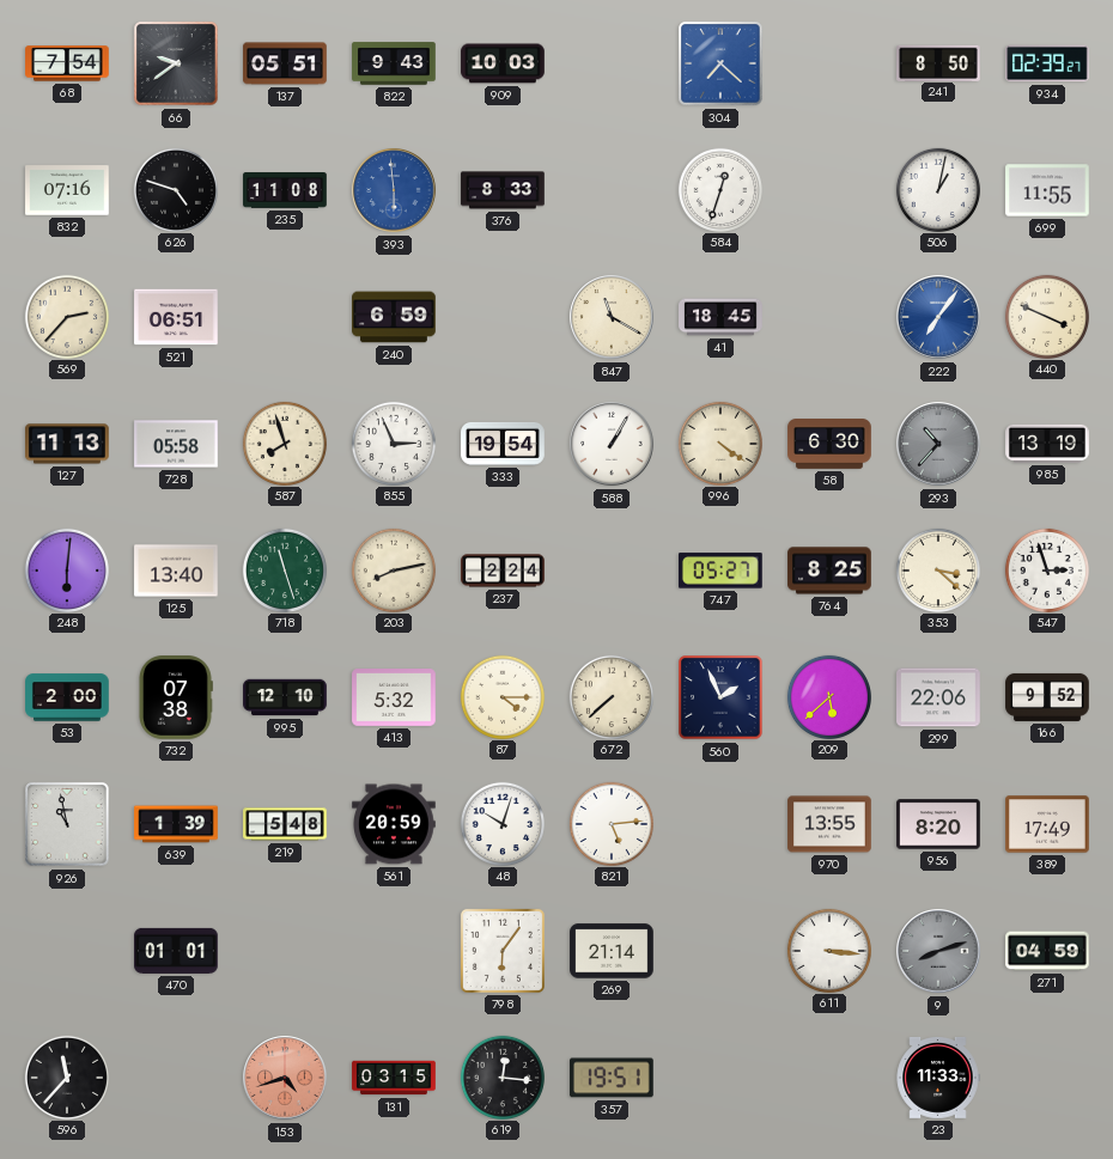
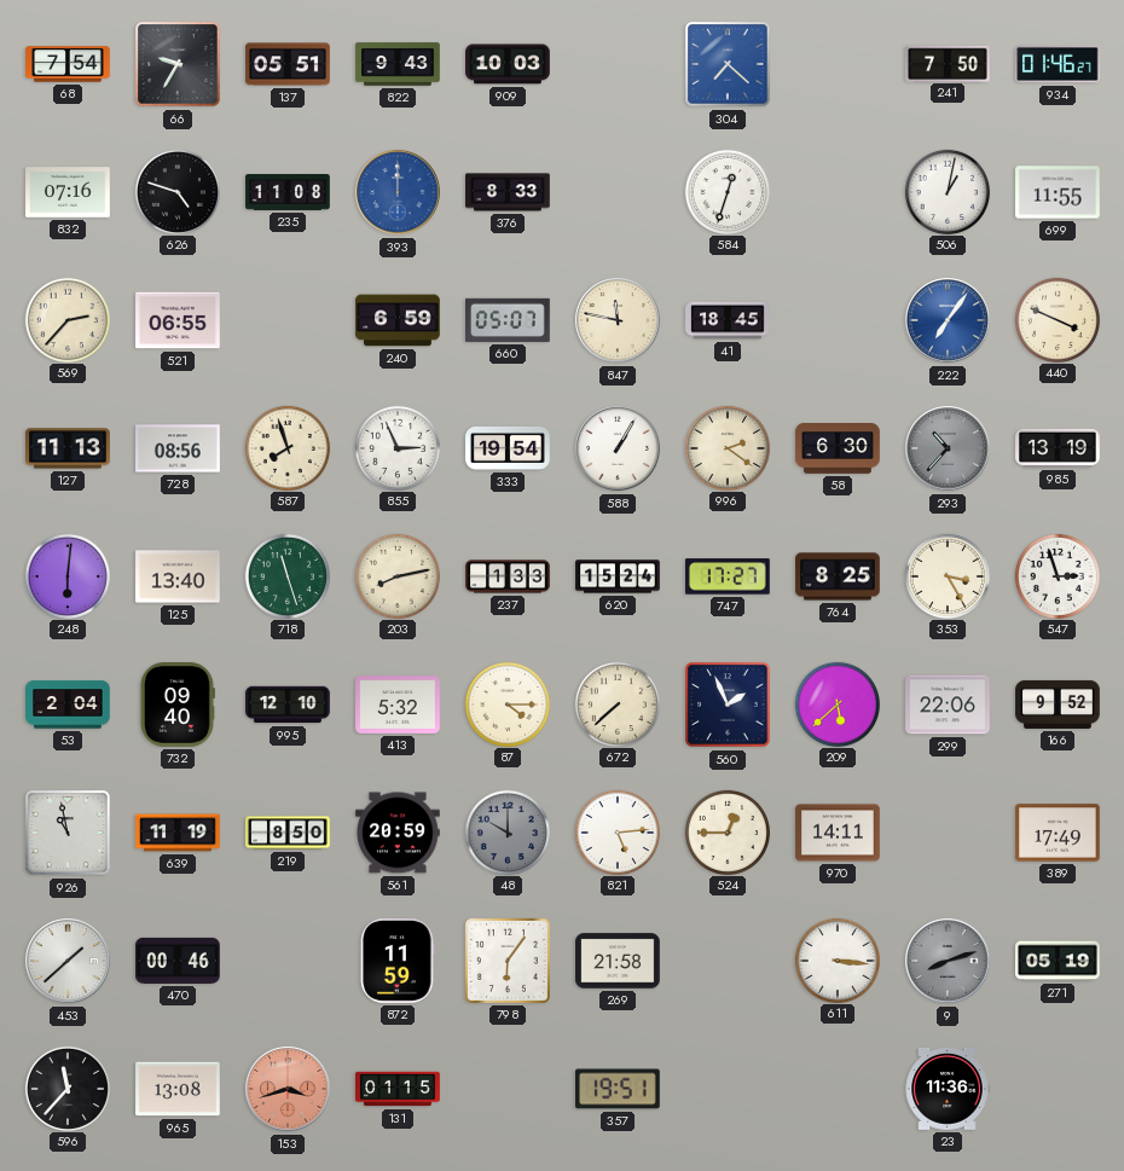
66: 9:39 -> 9:35 (178, 64)
241: 8:50 -> 7:50 (948, 63)
934: 02:39 -> 01:46 (1059, 64)
393: 5:59 -> 12:00 (398, 192)
521: 06:51 -> 06:55 (178, 320)
660: none -> 05:07 (508, 320)
847: 11:20 -> 11:47 (618, 320)
728: 05:58 -> 08:56 (178, 448)
996: 4:21 -> 2:21 (726, 447)
237: 2:24 -> 1:33 (508, 576)
620: none -> 15:24 (618, 576)
747: 05:27 -> 17:27 (729, 576)
353: 3:22 -> 3:25 (946, 575)
53: 2:00 -> 2:04 (68, 705)
732: 07:38 -> 09:40 (178, 706)
639: 1:39 -> 11:19 (178, 833)
219: 5:48 -> 8:50 (288, 833)
48: 10:03 -> 10:00 (506, 831)
48 dial: white -> grey (506, 831)
524: none -> 12:45 (726, 831)
970: 13:55 -> 14:11 (838, 833)
956: 8:20 -> none (938, 824)
453: none -> 1:38 (68, 961)
470: 01:01 -> 00:46 (178, 961)
872: none -> 11:59 (398, 962)
269: 21:14 -> 21:58 (618, 961)
271: 04:59 -> 05:19 (1058, 961)
965: none -> 13:08 (178, 1089)
153: 4:42 -> 3:42 (288, 1089)
131: 03:15 -> 01:15 (398, 1089)
619: 12:16 -> none (501, 1076)
23: 11:33 -> 11:36 (948, 1089)
